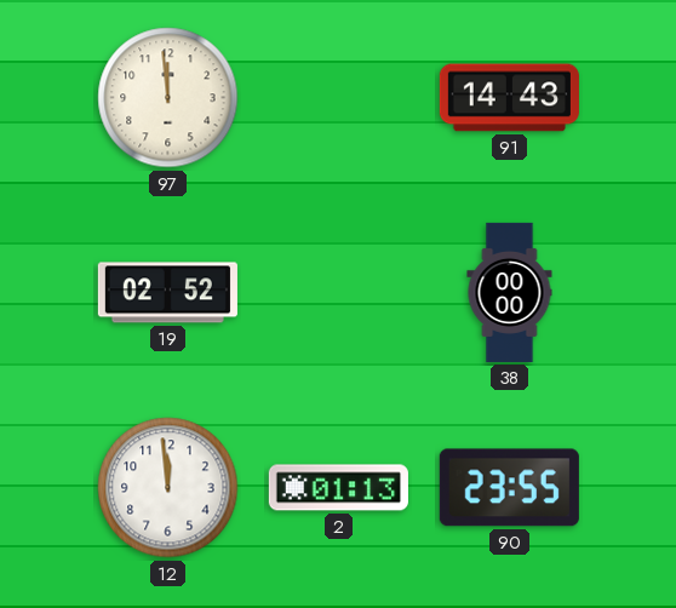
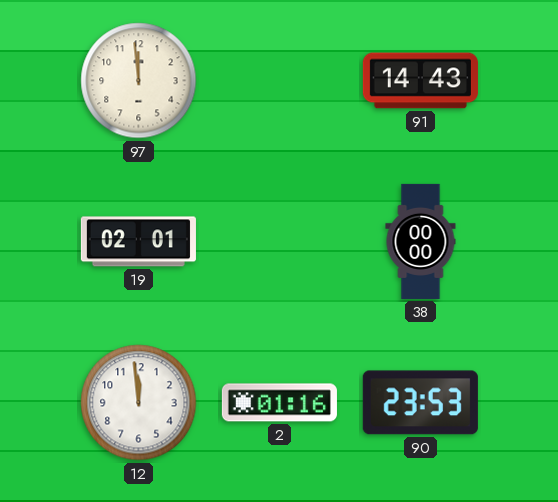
19: 02:52 -> 02:01 (138, 242)
2: 01:13 -> 01:16 (279, 403)
90: 23:55 -> 23:53 (420, 403)
